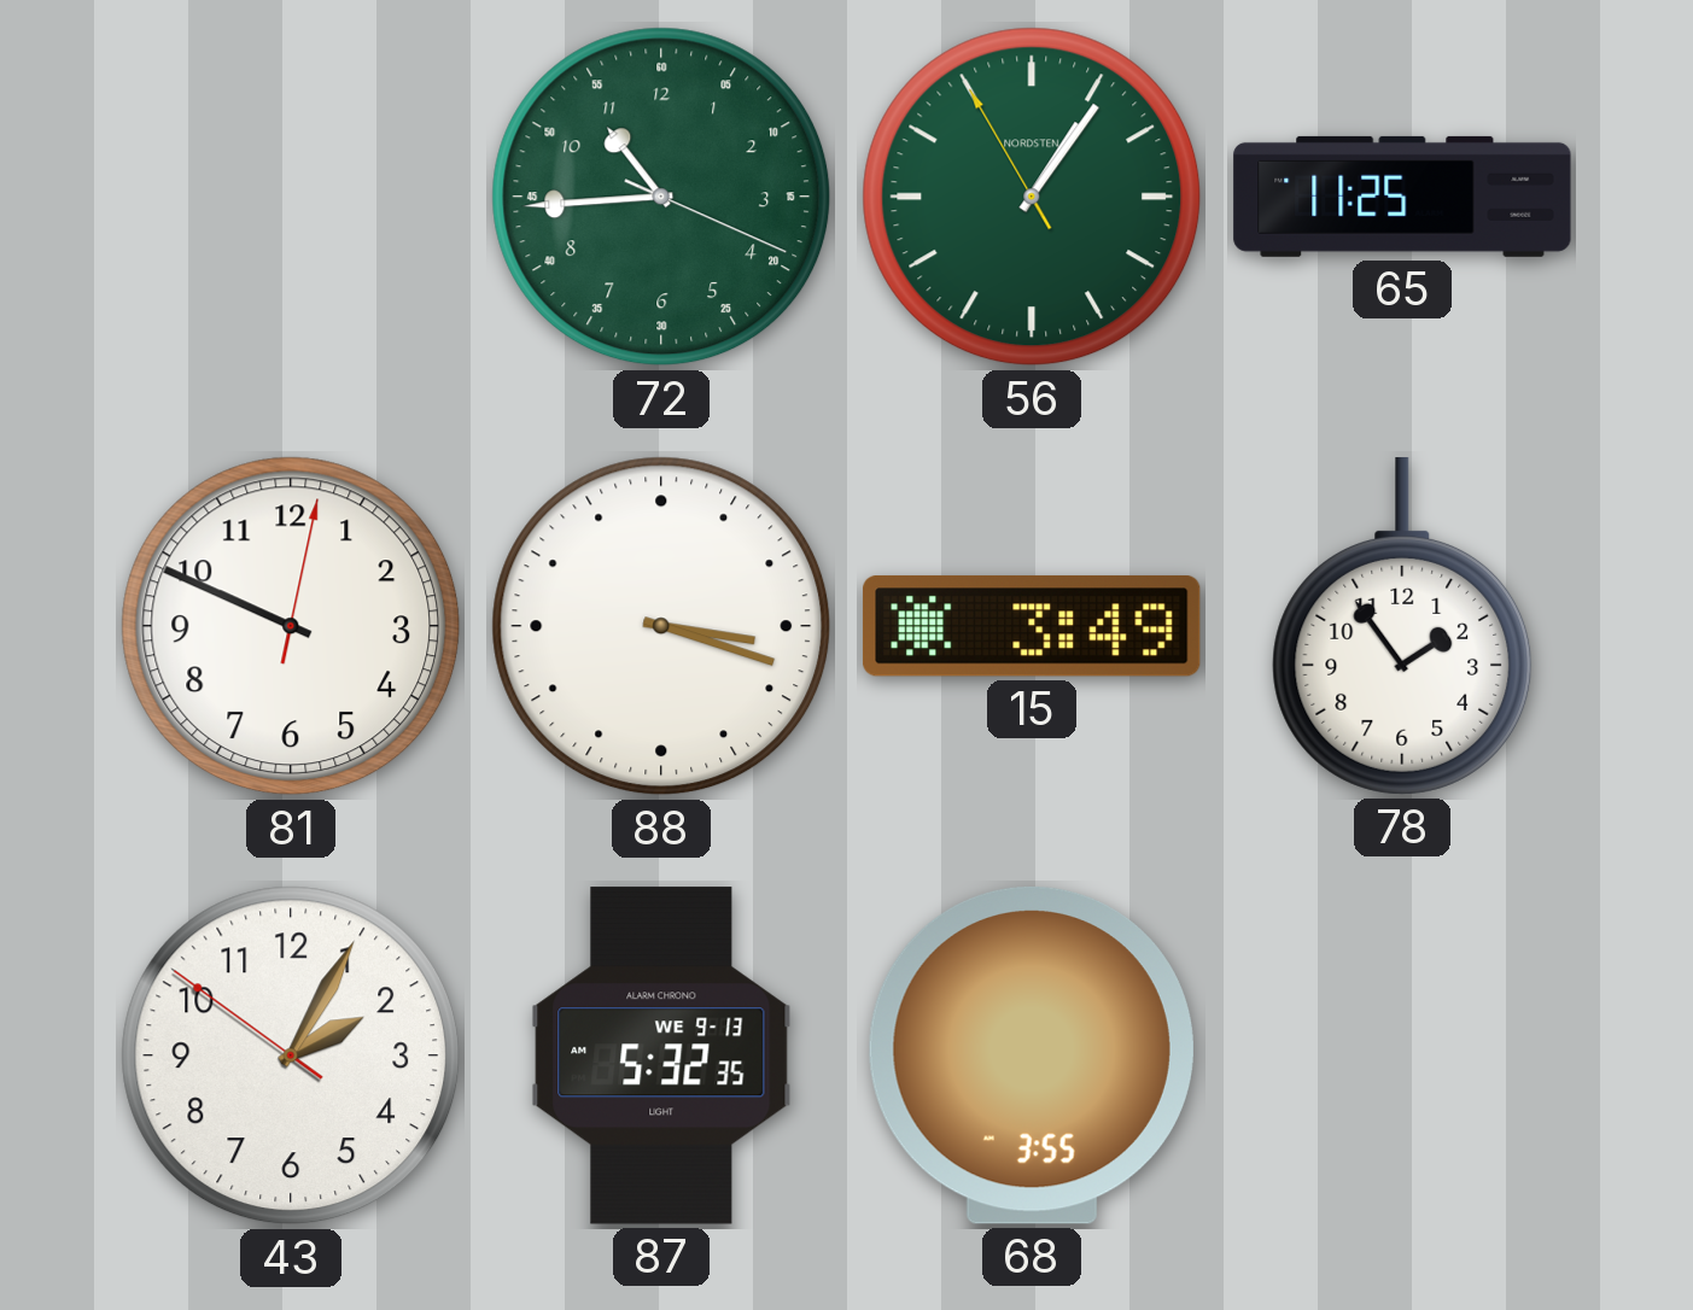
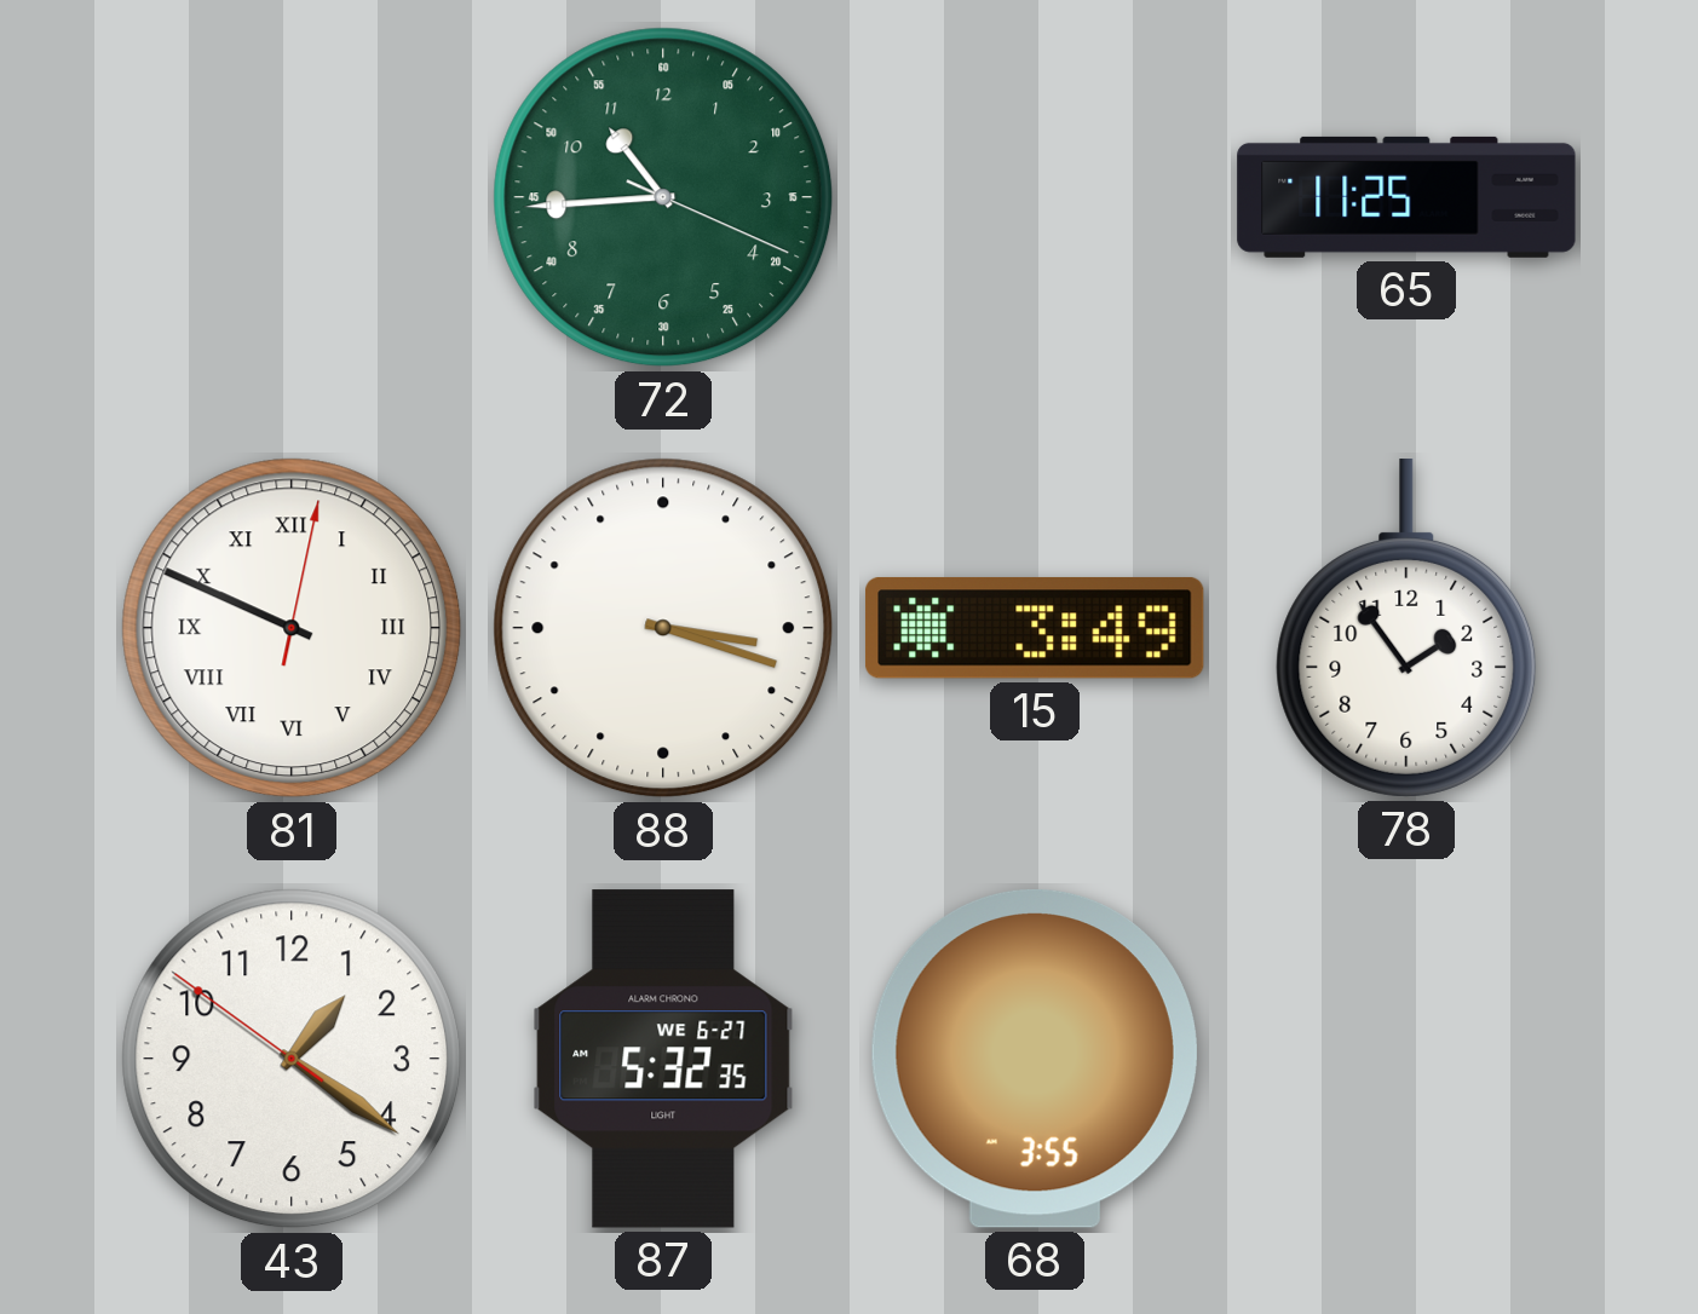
56: 1:05 -> none (1032, 197)
81 numerals: Arabic -> Roman (292, 628)
43: 2:04 -> 1:20 (292, 1059)
87 date: WE 9-13 -> WE 6-27 (663, 1059)
